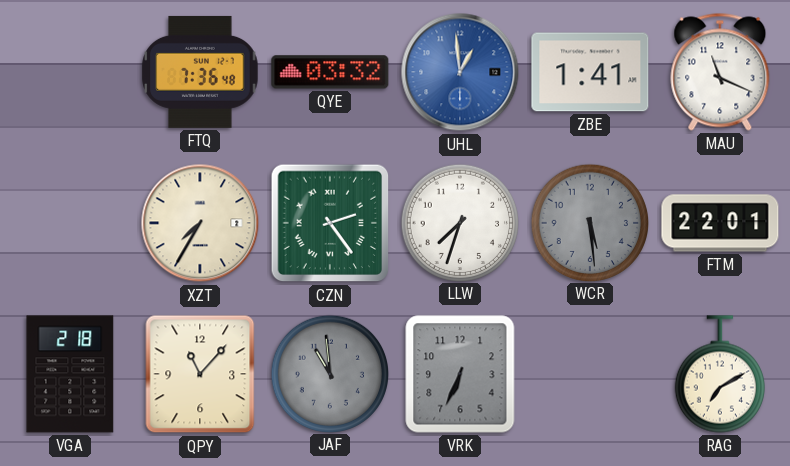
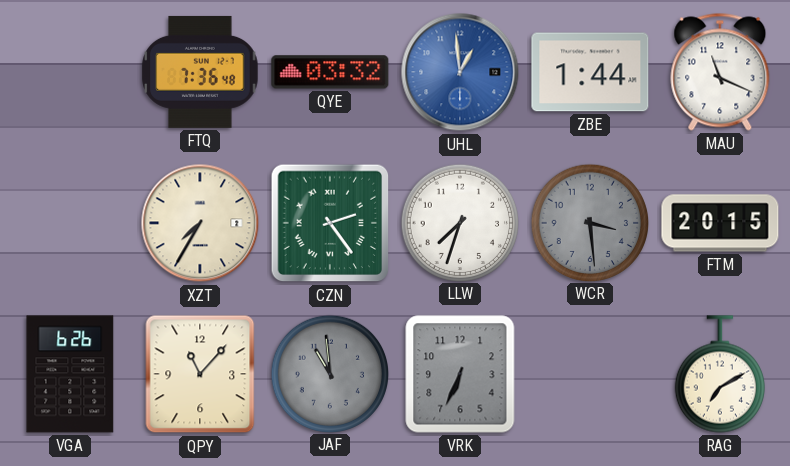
ZBE: 1:41 -> 1:44 (590, 72)
WCR: 5:29 -> 3:29 (589, 222)
FTM: 22:01 -> 20:15 (720, 223)
VGA: 2:18 -> 6:26 (70, 374)
